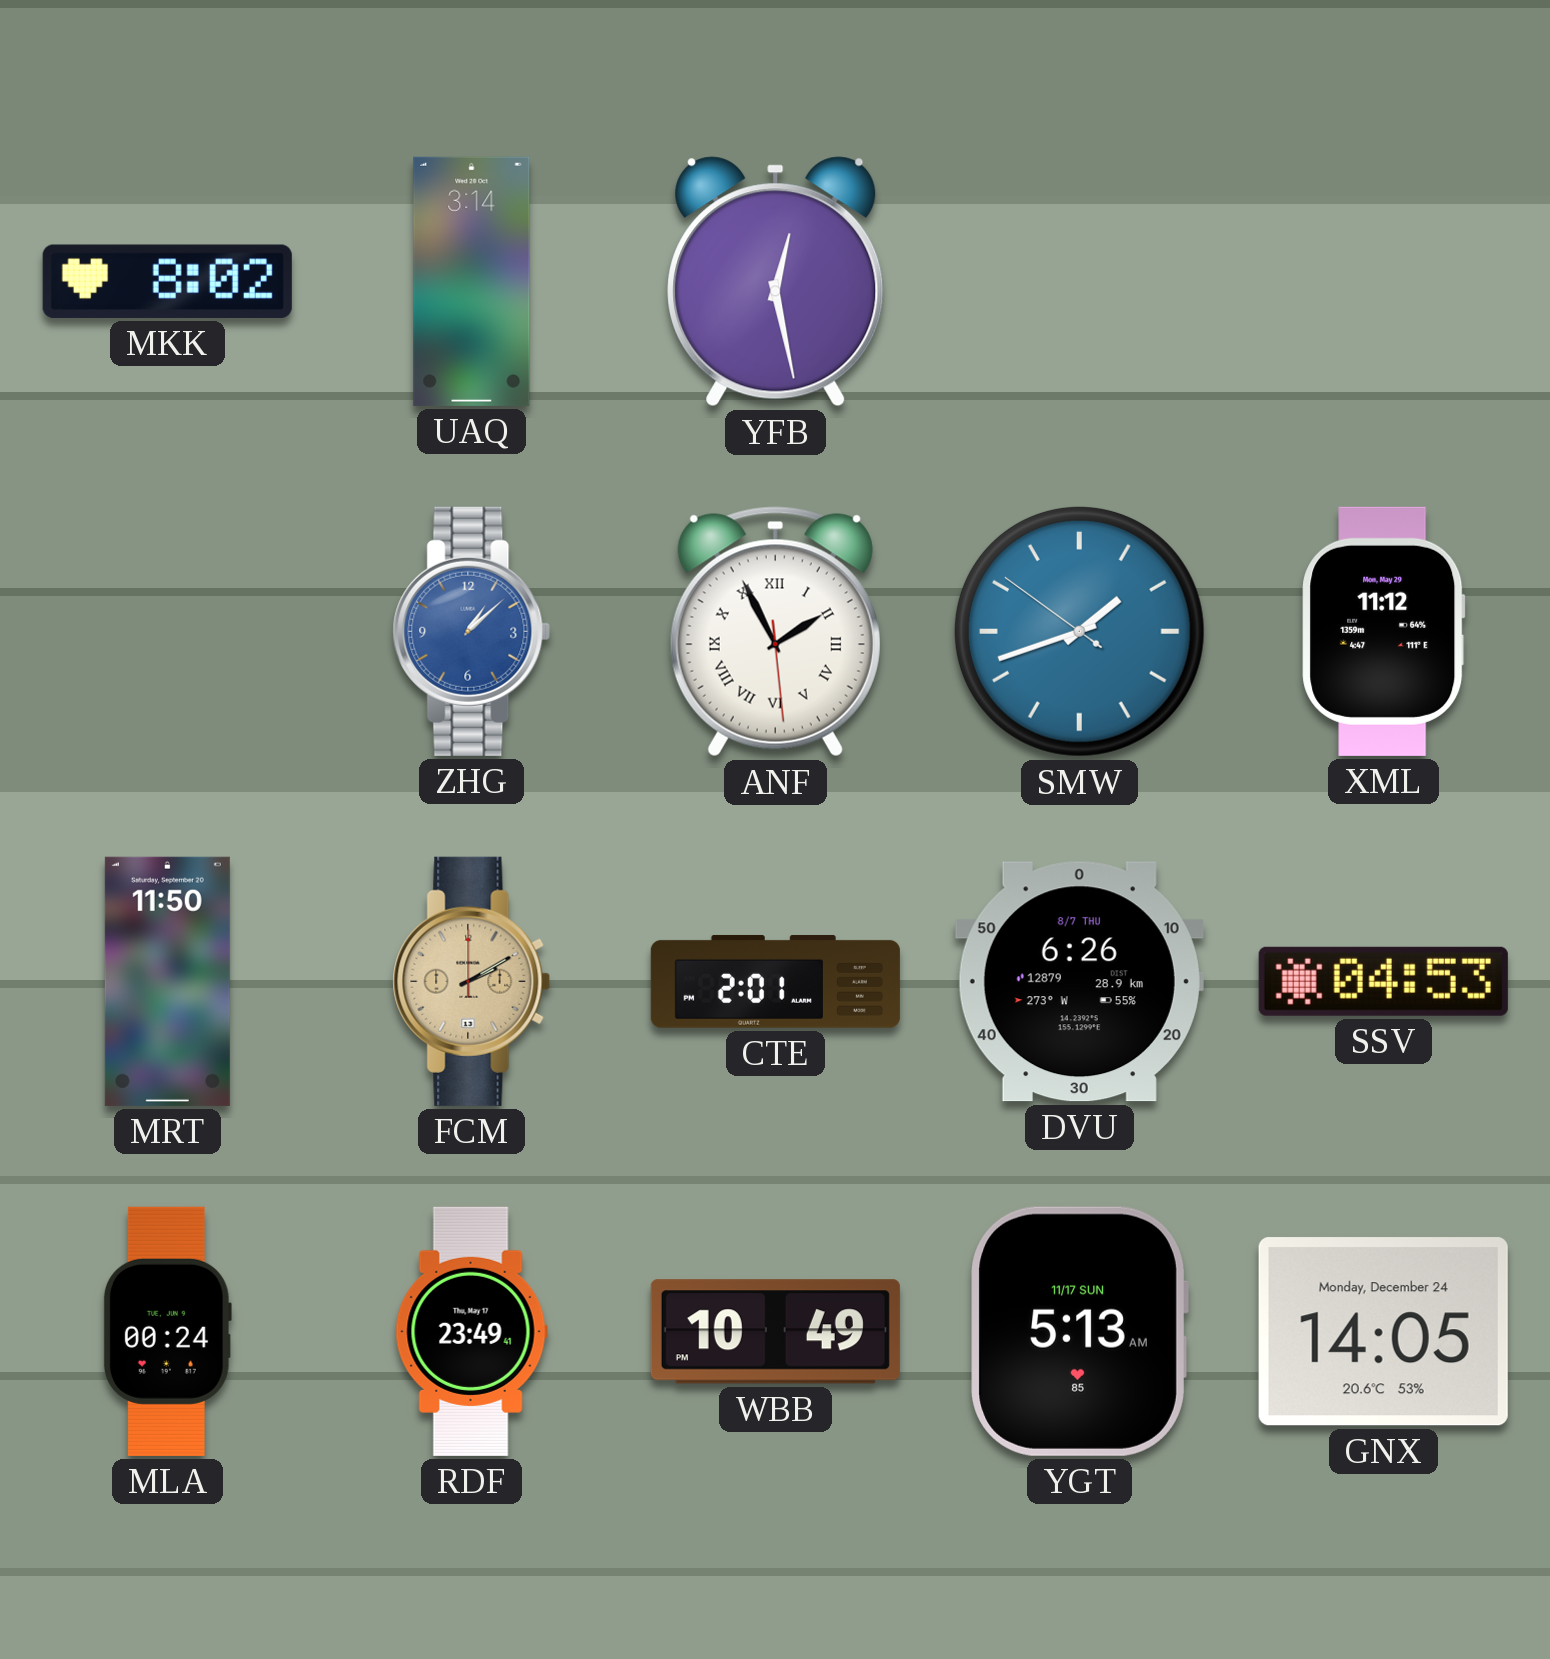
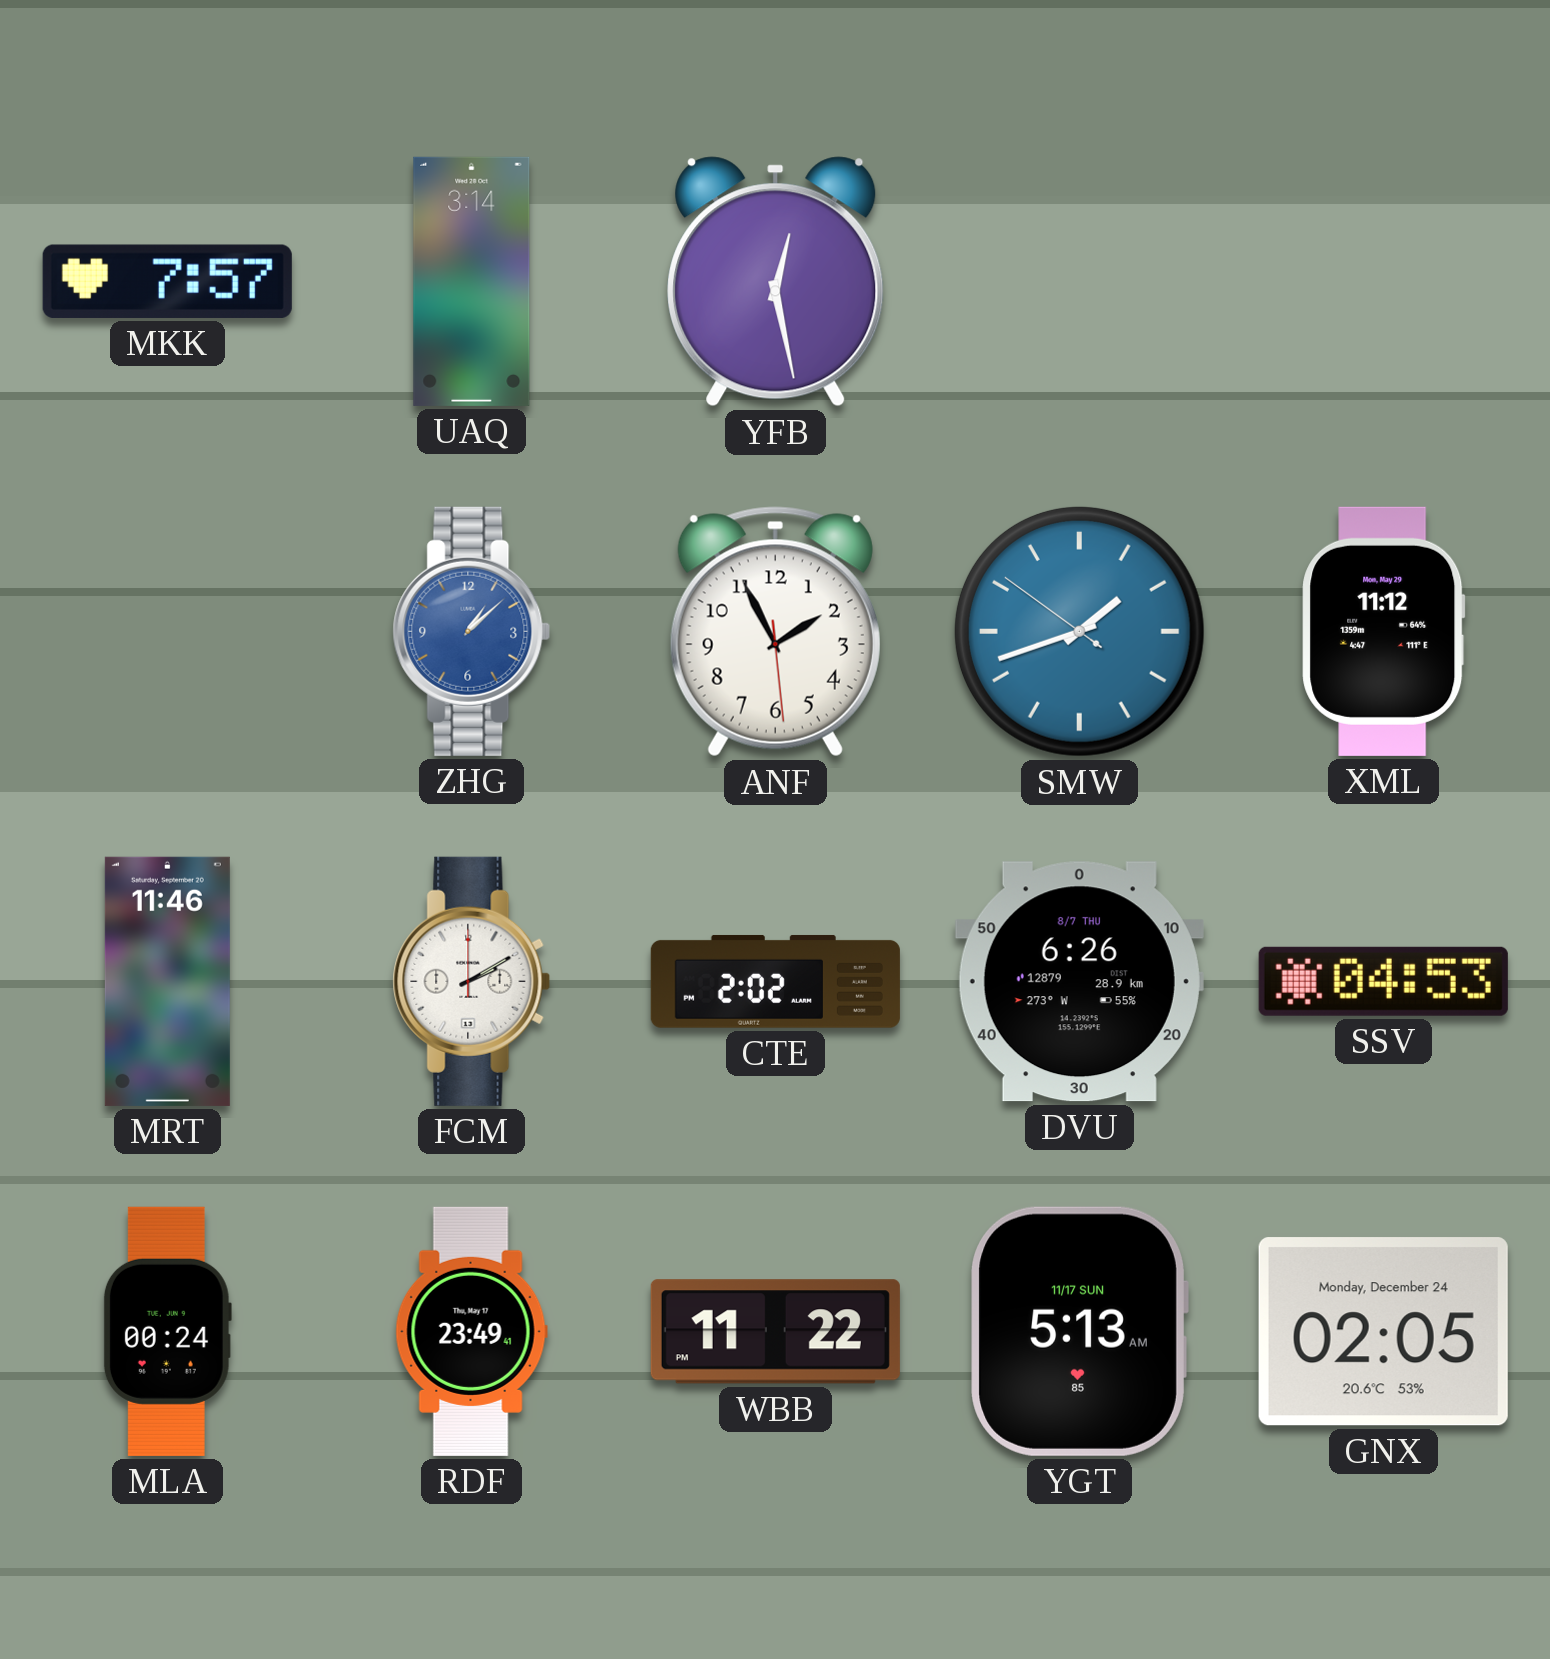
MKK: 8:02 -> 7:57 (167, 281)
ANF numerals: Roman -> Arabic (775, 632)
MRT: 11:50 -> 11:46 (167, 981)
FCM dial: champagne -> white (472, 981)
CTE: 2:01 -> 2:02 (775, 981)
WBB: 10:49 -> 11:22 (775, 1332)
GNX: 14:05 -> 02:05 (1383, 1332)
